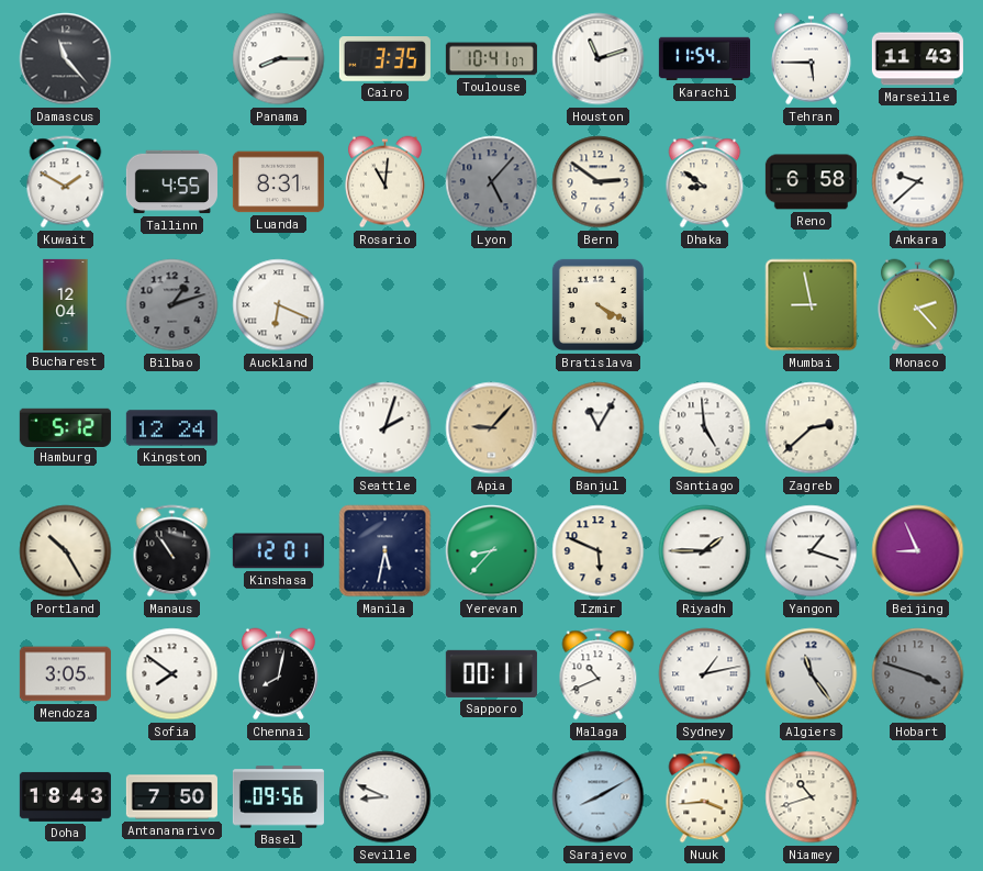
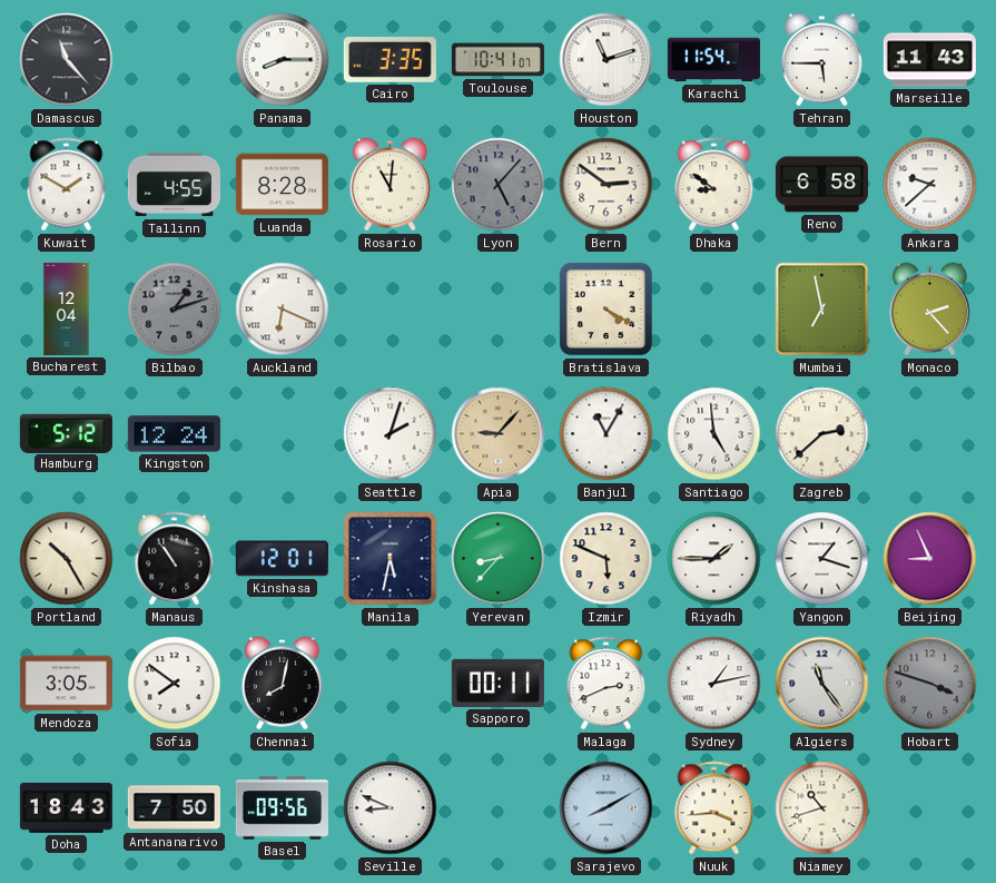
Luanda: 8:31 -> 8:28 (282, 185)
Mumbai: 8:58 -> 6:58 (822, 310)
Malaga: 10:41 -> 2:41 (607, 684)
